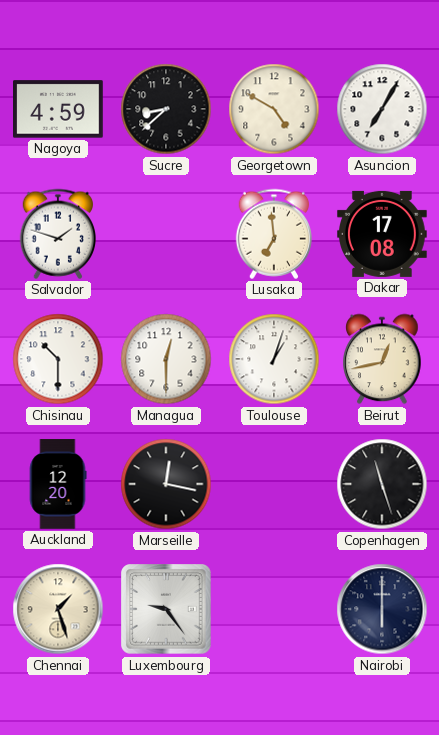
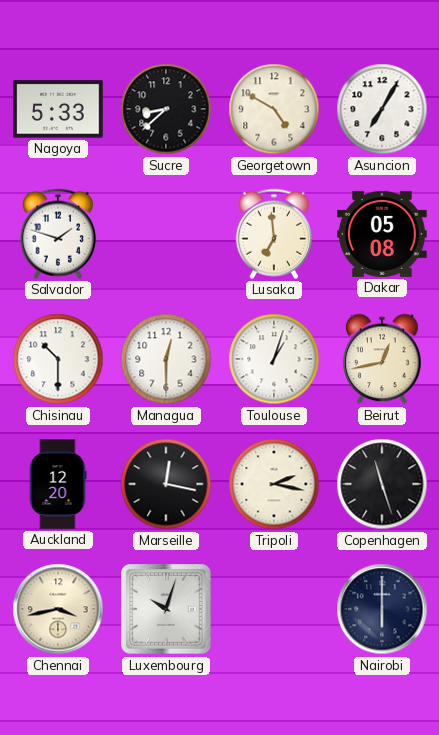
Nagoya: 4:59 -> 5:33 (59, 109)
Dakar: 17:08 -> 05:08 (383, 234)
Tripoli: none -> 2:17 (274, 484)
Chennai: 1:27 -> 3:43 (58, 609)
Luxembourg: 9:24 -> 10:03 (166, 609)
